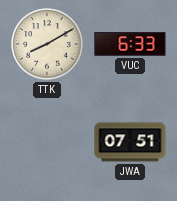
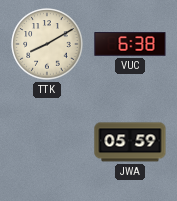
VUC: 6:33 -> 6:38 (130, 44)
JWA: 07:51 -> 05:59 (130, 142)
